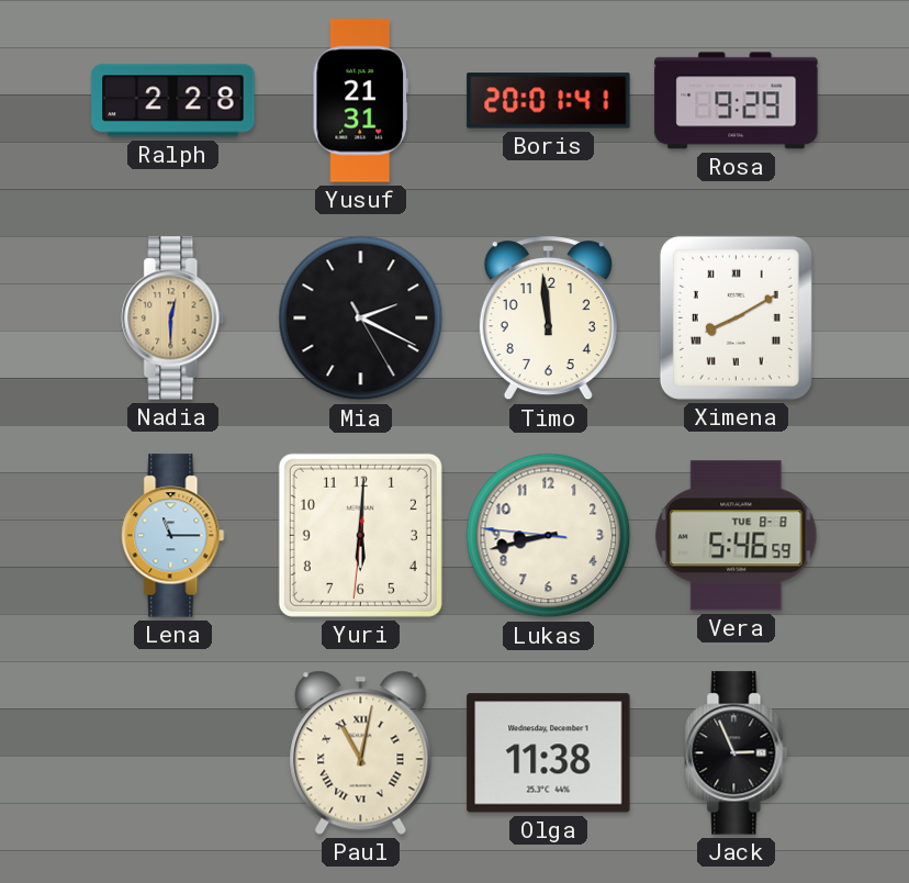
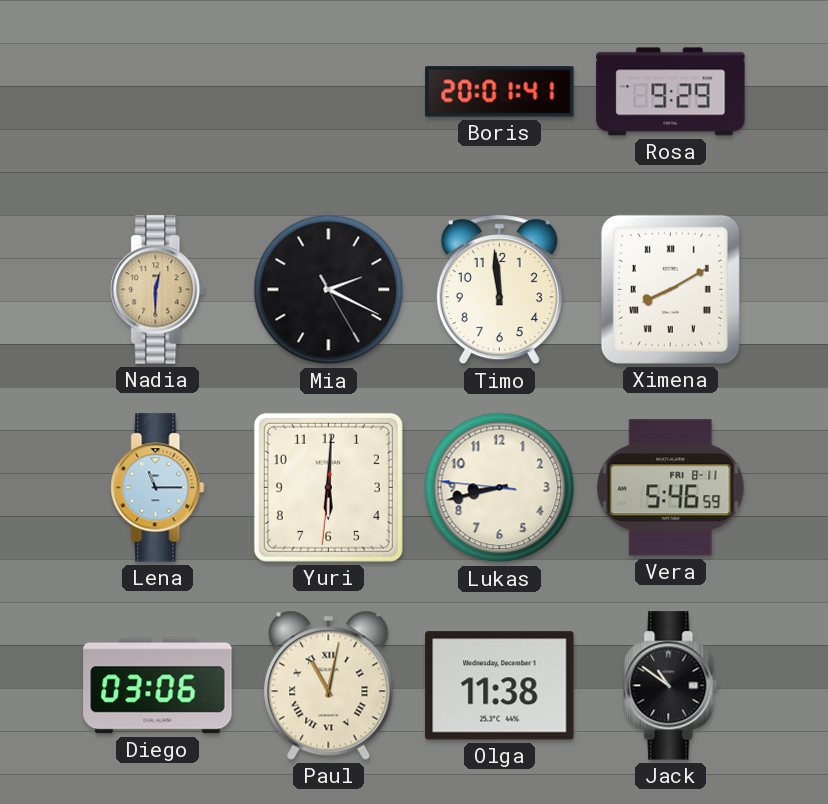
Ralph: 2:28 -> none (173, 101)
Yusuf: 21:31 -> none (360, 101)
Vera date: TUE 8-8 -> FRI 8-11 (671, 488)
Diego: none -> 03:06 (158, 686)
Jack: 2:56 -> 10:51 (671, 686)
